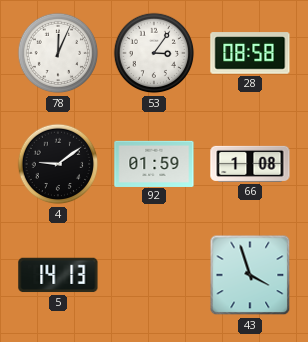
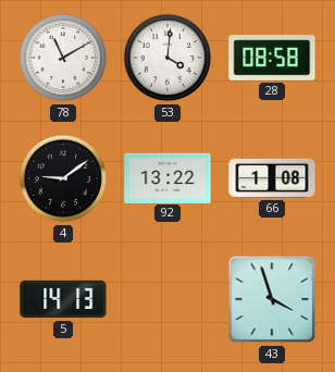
78: 12:04 -> 11:10 (63, 58)
53: 3:06 -> 4:01 (167, 58)
92: 01:59 -> 13:22 (167, 177)
